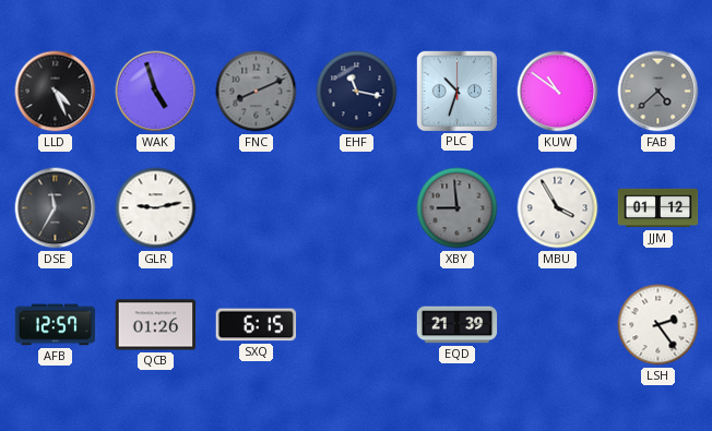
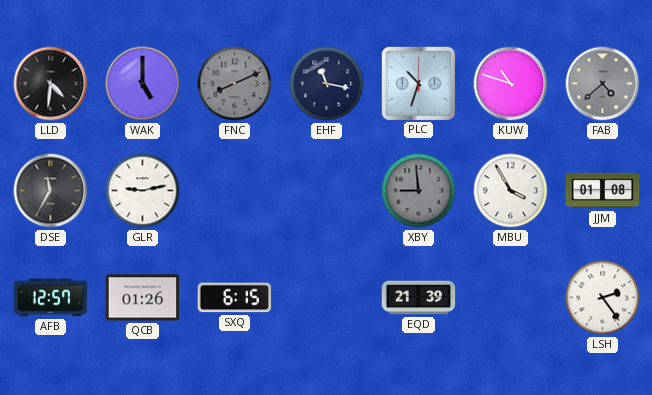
LLD: 4:26 -> 4:31 (51, 84)
WAK: 4:57 -> 5:00 (143, 84)
KUW: 10:51 -> 10:48 (511, 84)
JJM: 01:12 -> 01:08 (603, 191)
